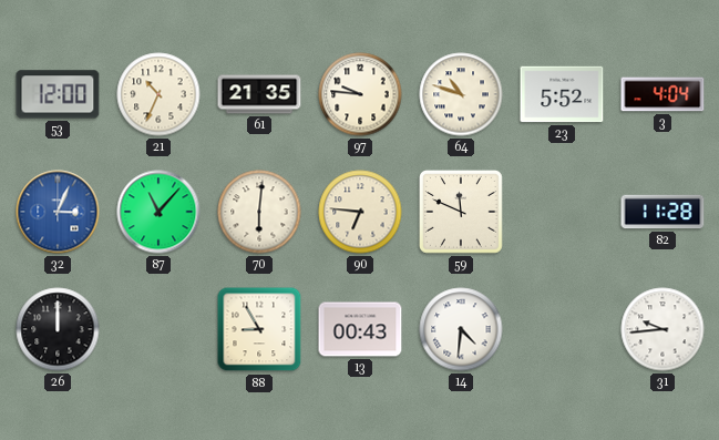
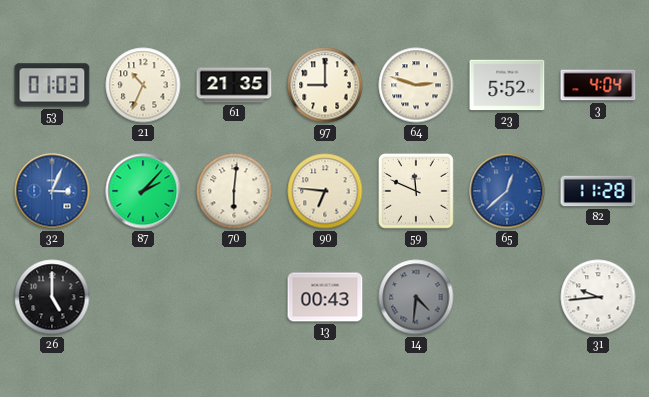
53: 12:00 -> 01:03 (52, 85)
97: 9:46 -> 9:00 (325, 85)
64: 10:48 -> 2:48 (416, 85)
87: 11:07 -> 2:07 (143, 191)
65: none -> 12:38 (507, 191)
26: 12:00 -> 5:00 (52, 297)
88: 8:55 -> none (259, 329)
14 dial: white -> grey (416, 297)
